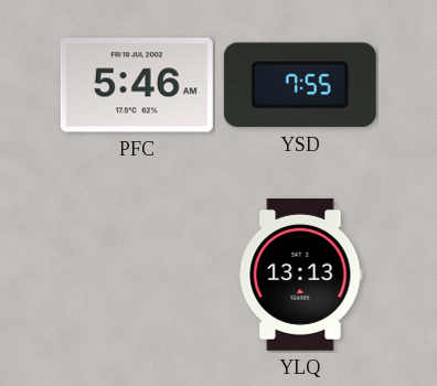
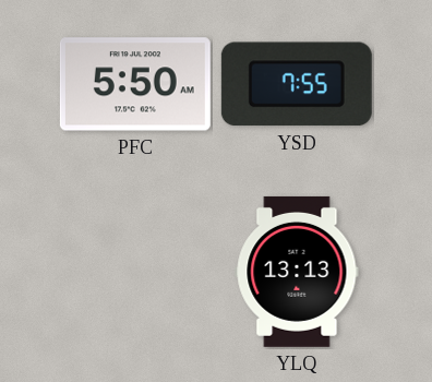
PFC: 5:46 -> 5:50 (135, 84)
